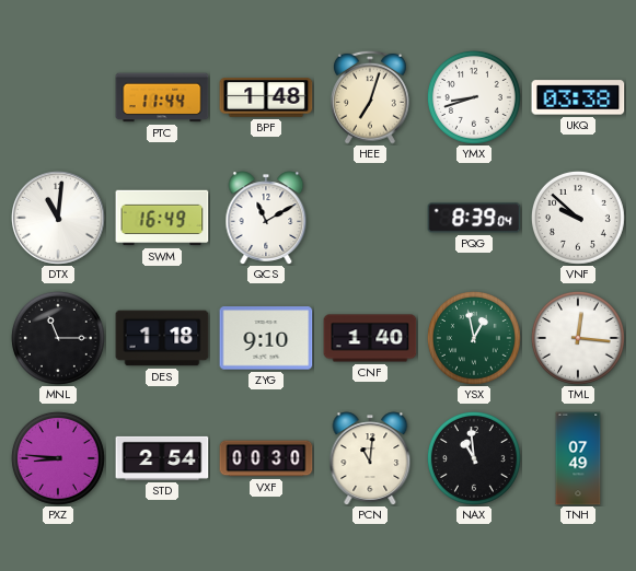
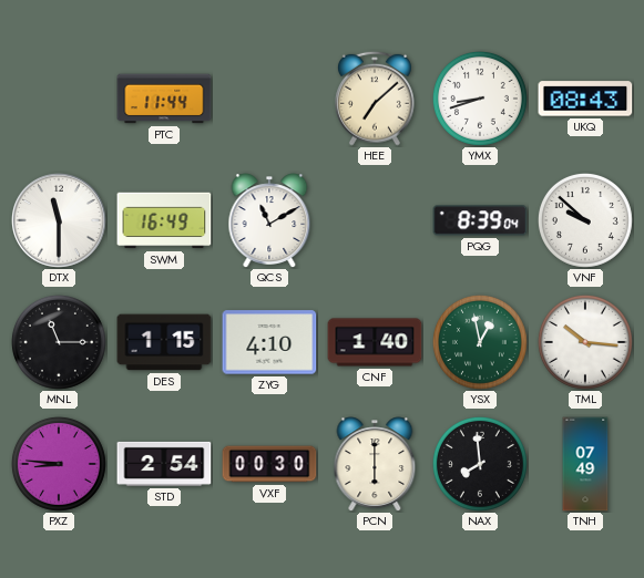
BPF: 1:48 -> none (266, 97)
HEE: 7:03 -> 7:08 (375, 99)
UKQ: 03:38 -> 08:43 (585, 99)
DTX: 11:01 -> 11:30 (60, 221)
DES: 1:18 -> 1:15 (164, 342)
ZYG: 9:10 -> 4:10 (269, 342)
TML: 12:16 -> 10:16 (585, 342)
PCN: 11:01 -> 6:00 (375, 464)
NAX: 10:59 -> 7:59 (480, 464)
